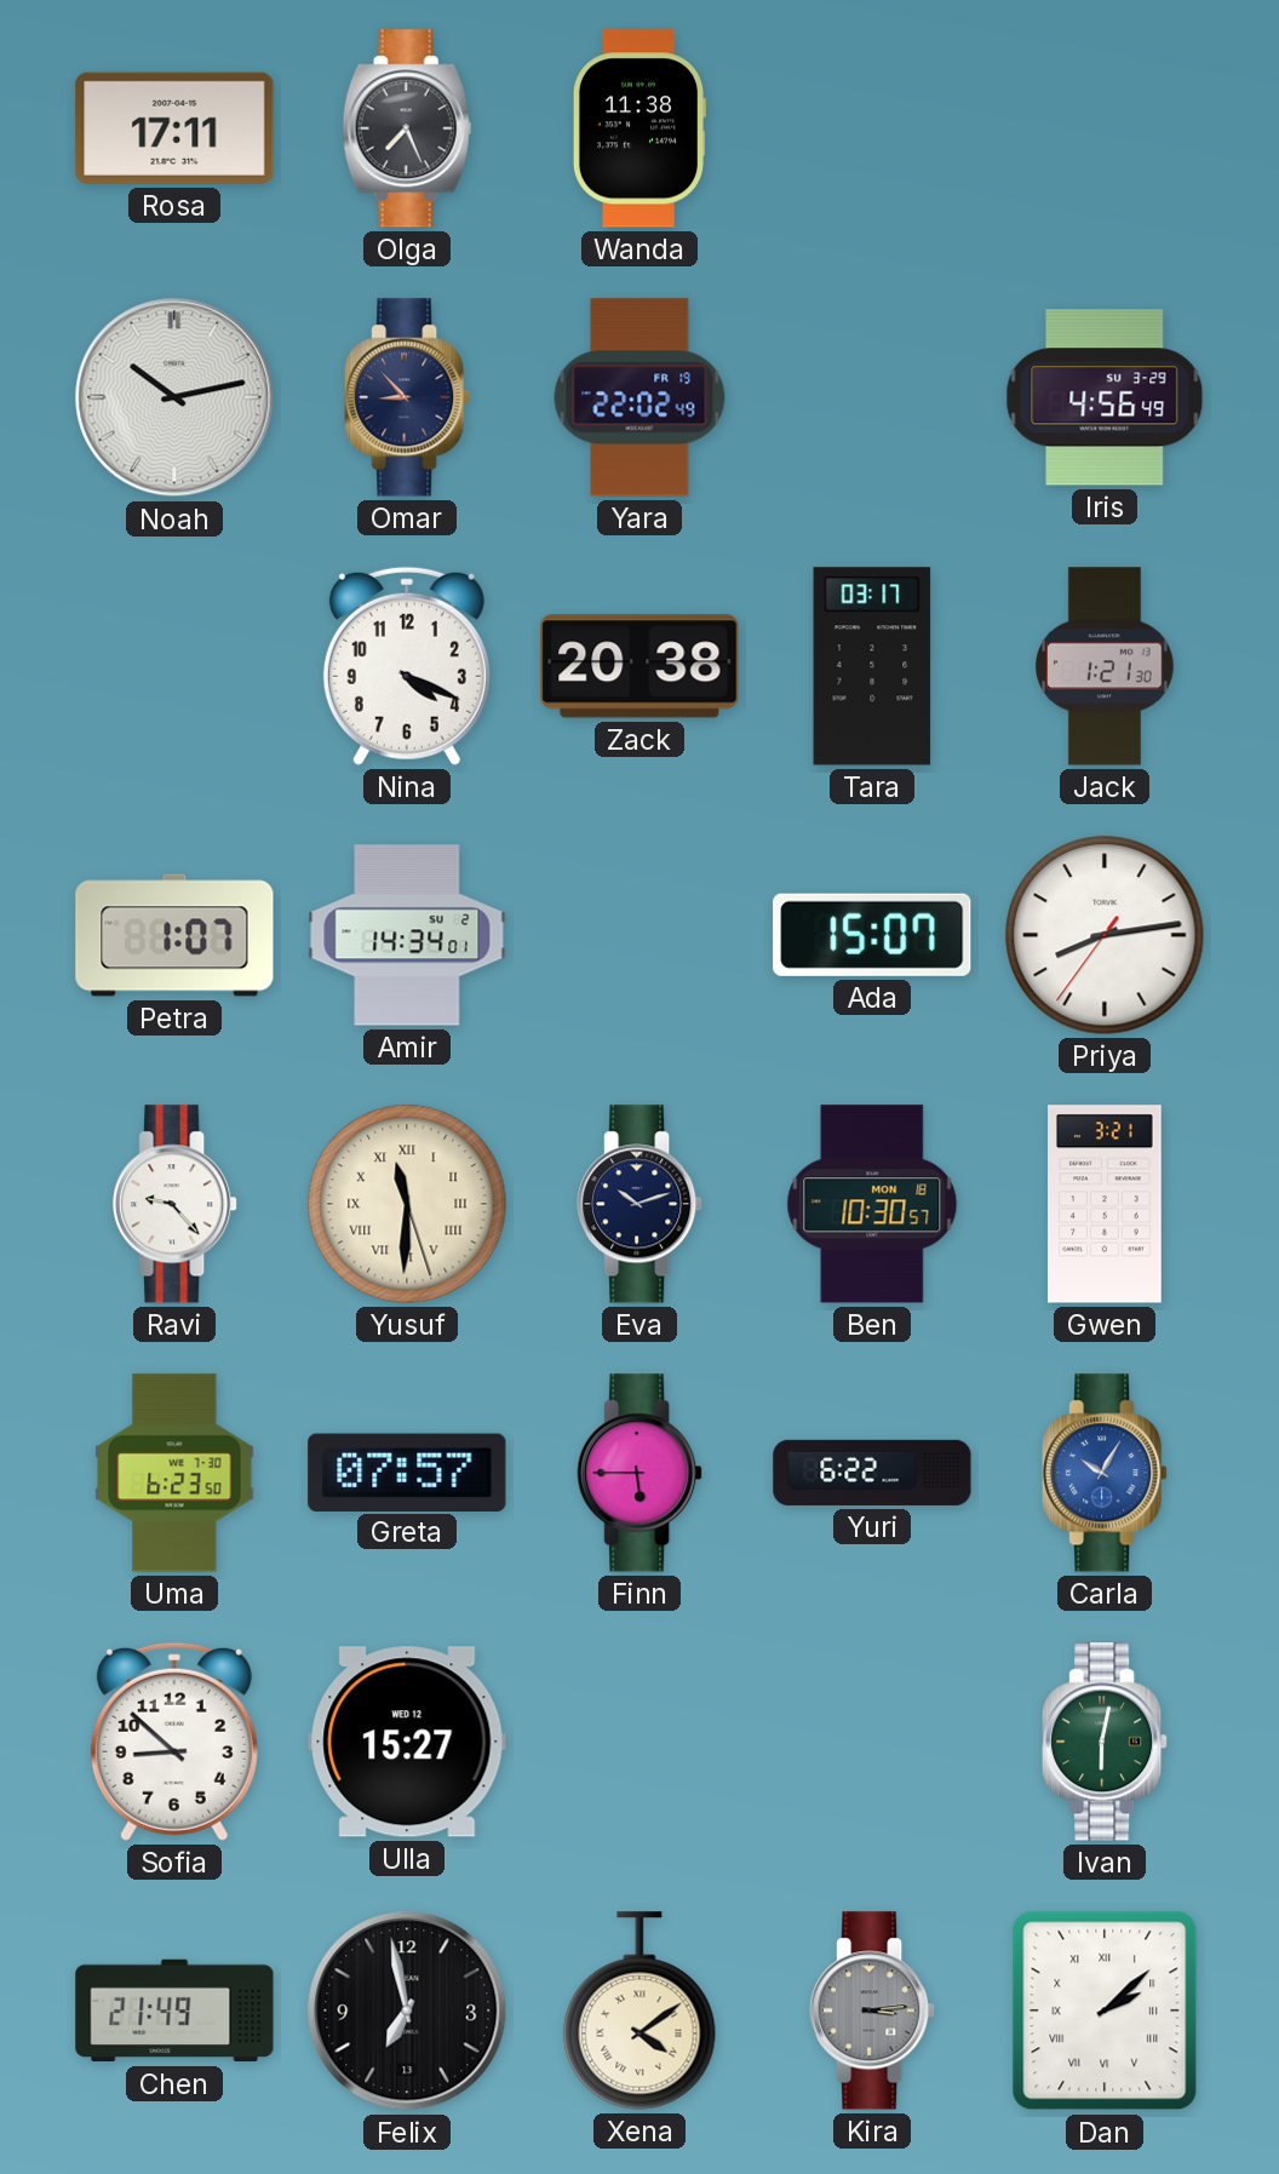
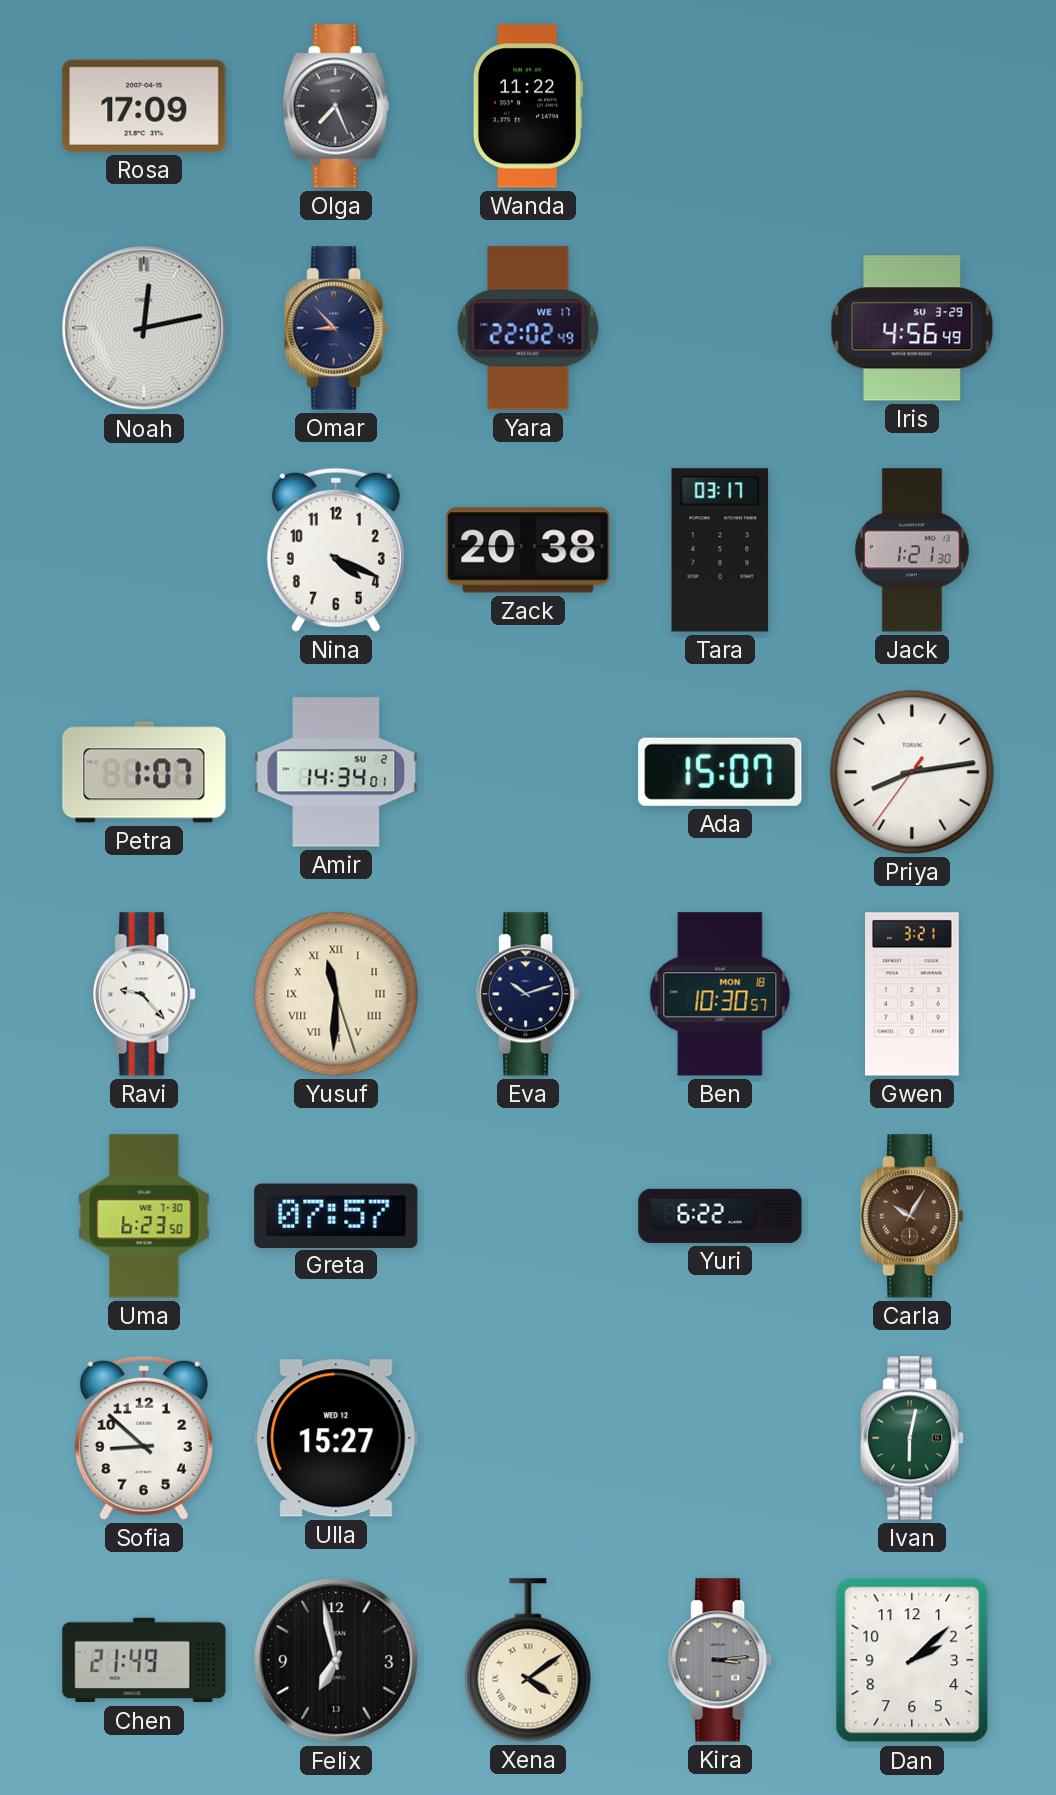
Rosa: 17:11 -> 17:09 (144, 106)
Wanda: 11:38 -> 11:22 (528, 106)
Noah: 10:13 -> 12:13 (144, 328)
Yara date: FR 19 -> WE 17 (528, 328)
Finn: 5:45 -> none (639, 1473)
Carla dial: blue -> brown (912, 1216)
Dan numerals: Roman -> Arabic (912, 1660)
